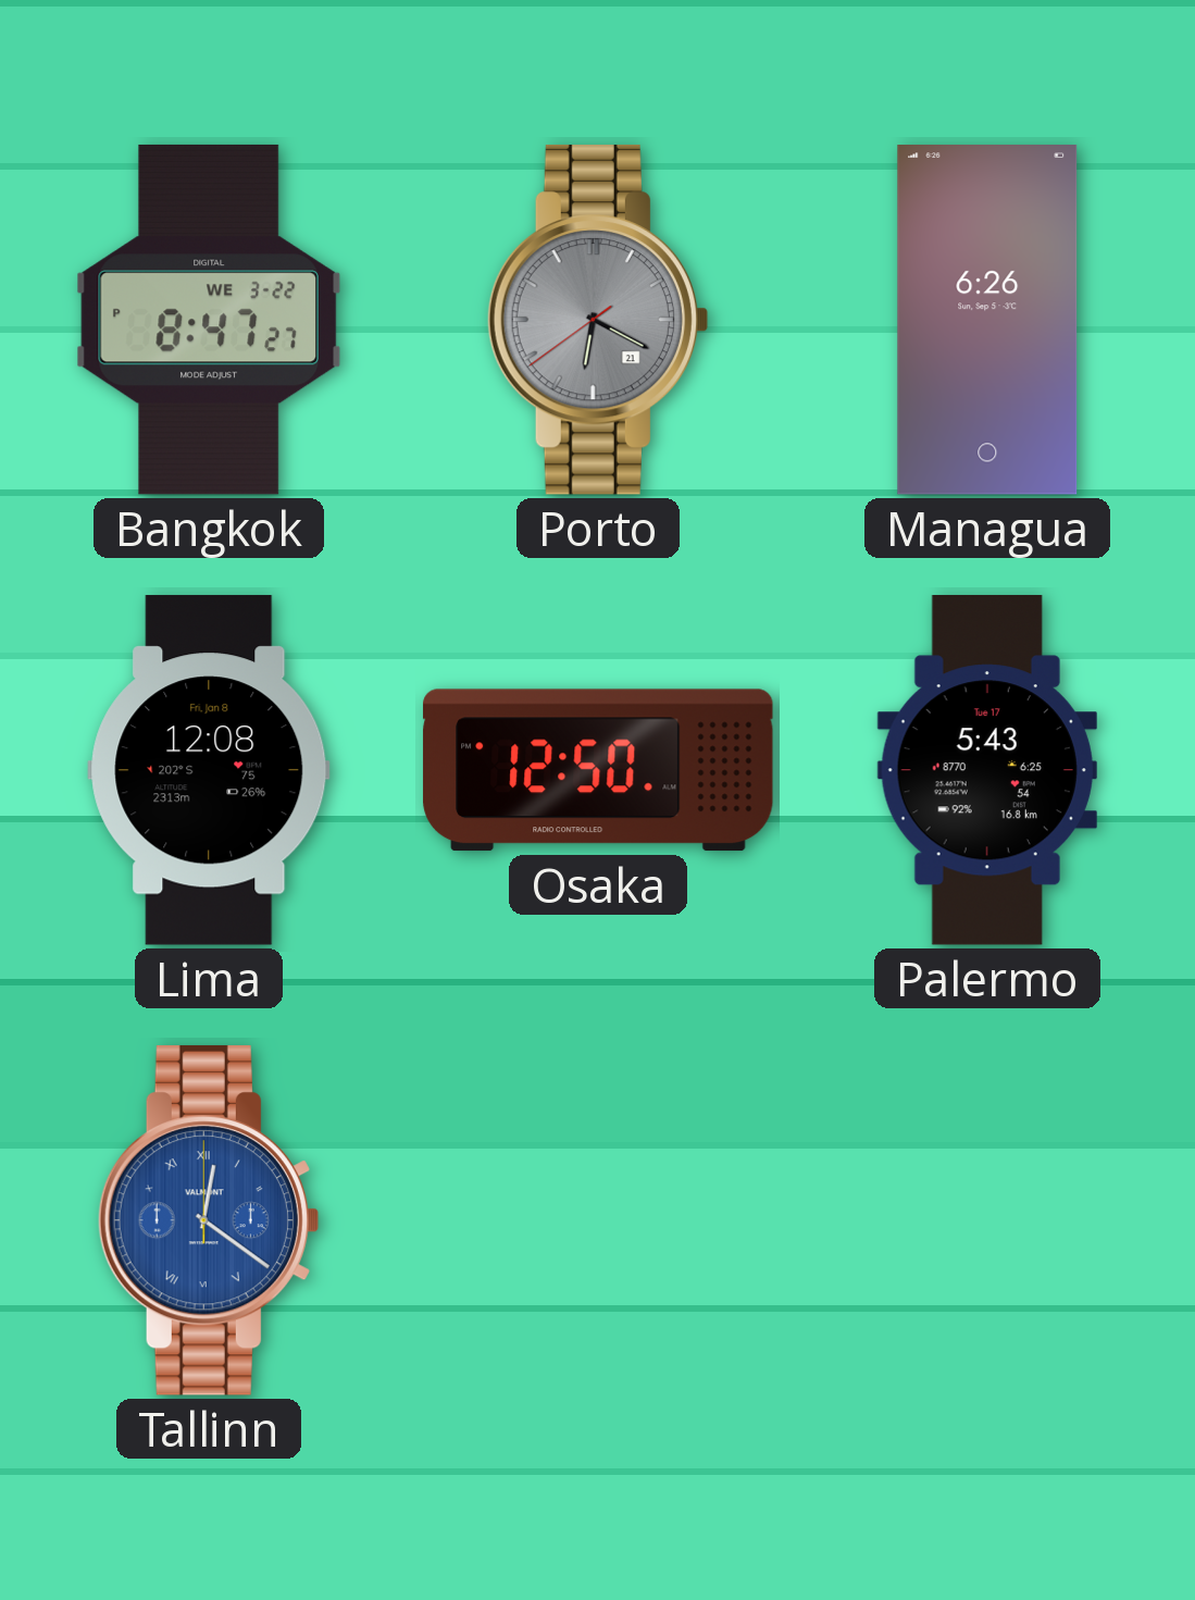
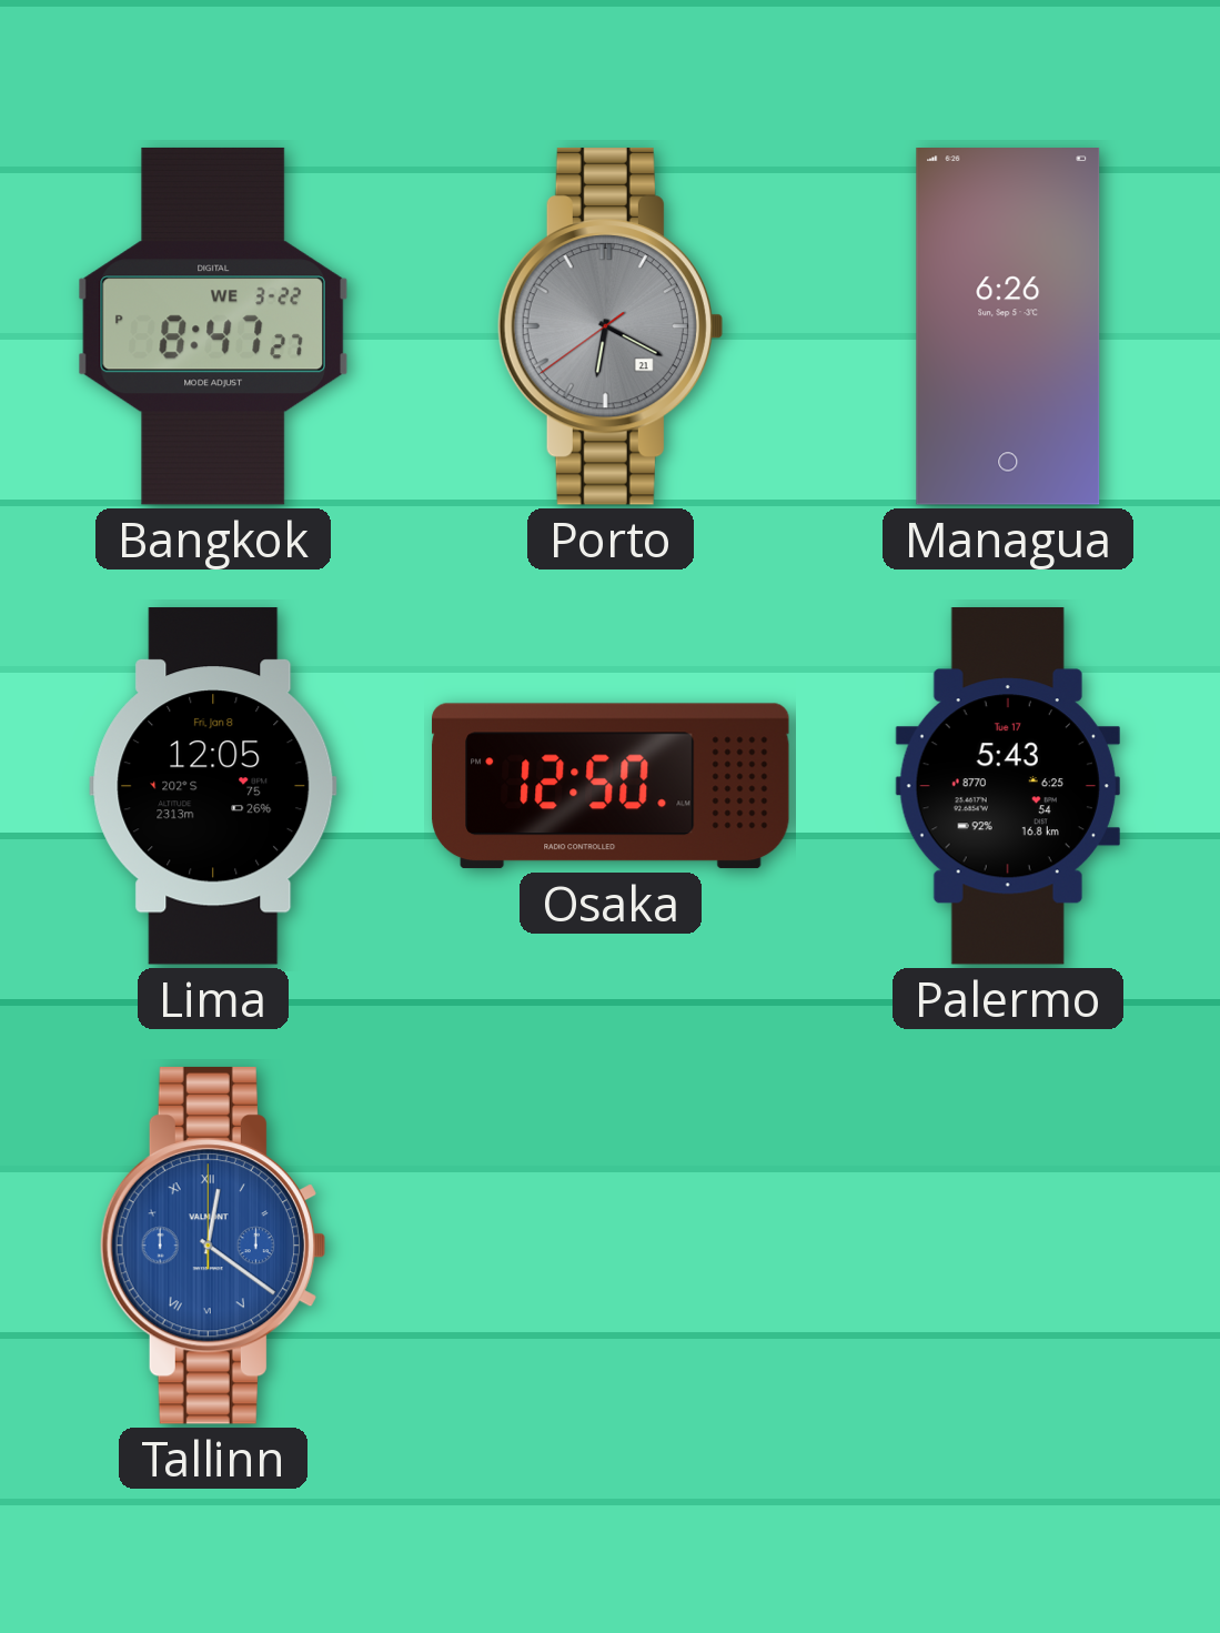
Lima: 12:08 -> 12:05 (213, 786)
